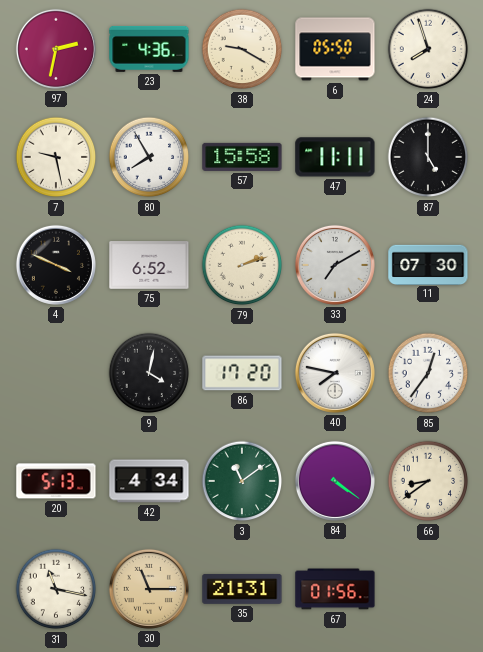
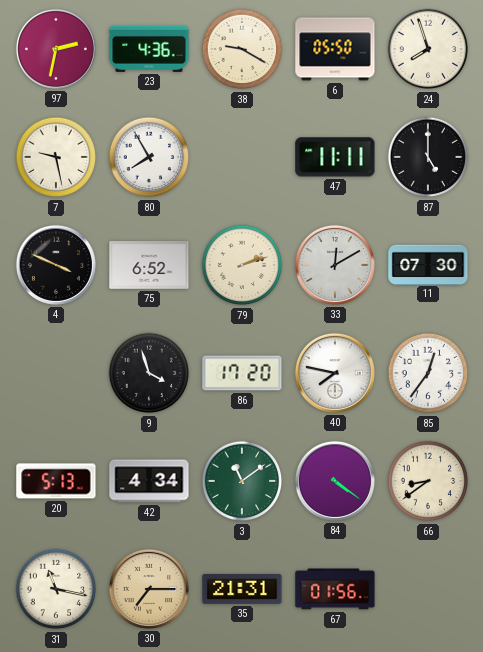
57: 15:58 -> none (242, 157)
33: 7:10 -> 12:10 (335, 265)
9: 4:02 -> 3:57 (149, 373)
30: 11:15 -> 7:15 (149, 589)
